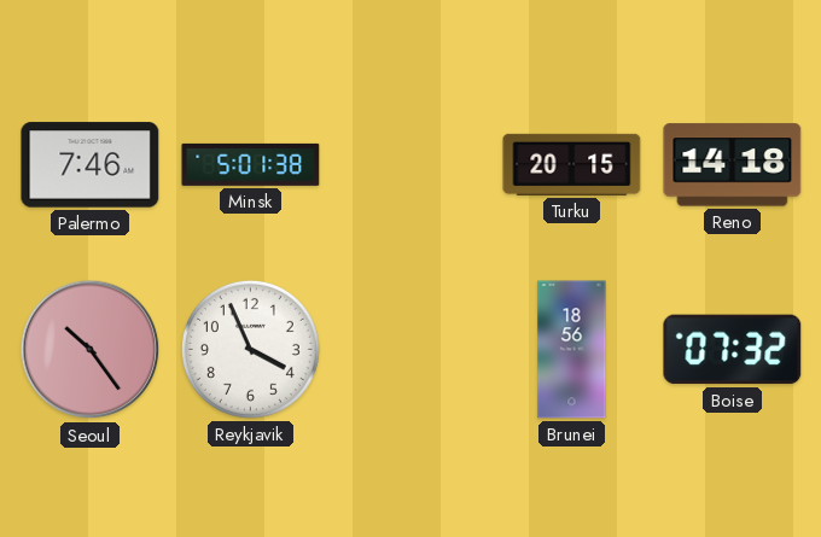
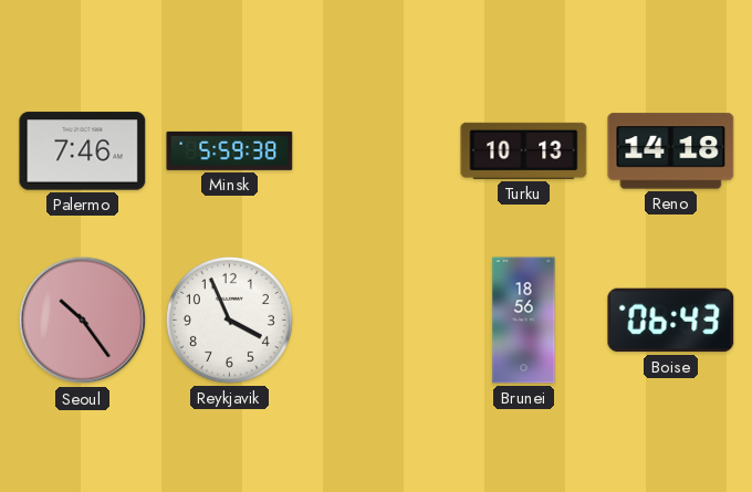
Minsk: 5:01 -> 5:59 (230, 150)
Turku: 20:15 -> 10:13 (524, 150)
Boise: 07:32 -> 06:43 (671, 321)
